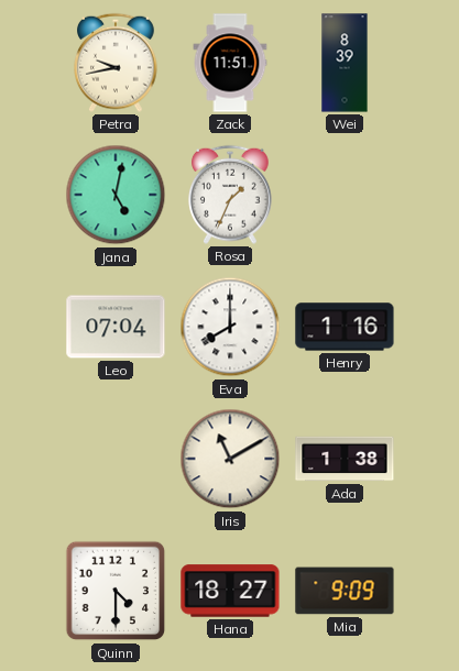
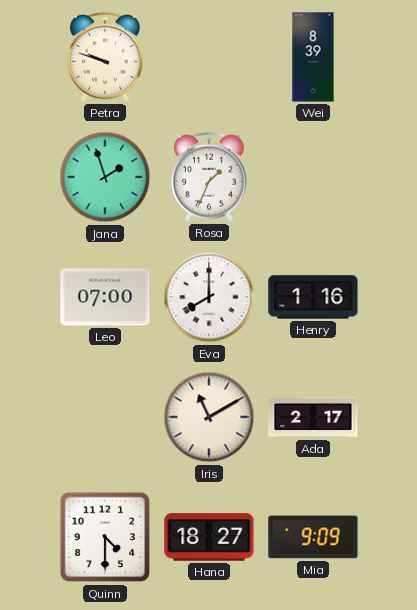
Petra: 9:43 -> 9:48 (106, 57)
Zack: 11:51 -> none (230, 63)
Jana: 5:02 -> 1:57 (105, 177)
Leo: 07:04 -> 07:00 (105, 297)
Ada: 1:38 -> 2:17 (313, 417)
